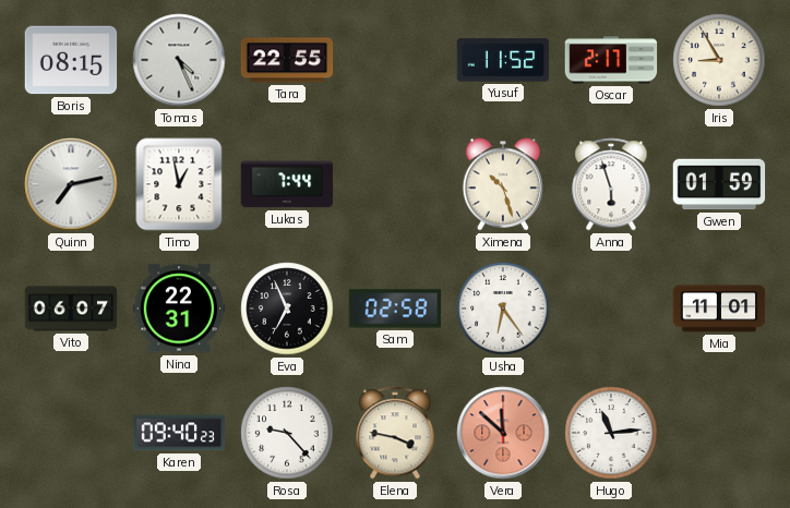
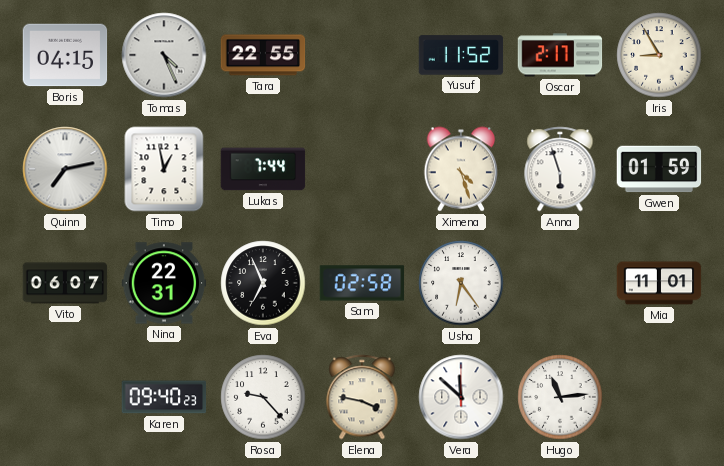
Boris: 08:15 -> 04:15 (65, 55)
Ximena: 10:27 -> 4:27 (461, 169)
Vera dial: salmon -> white (461, 397)
